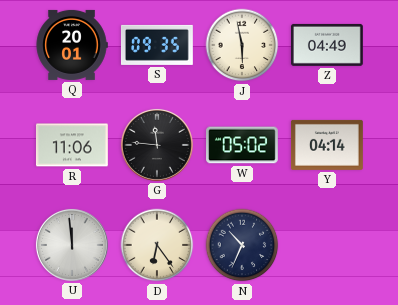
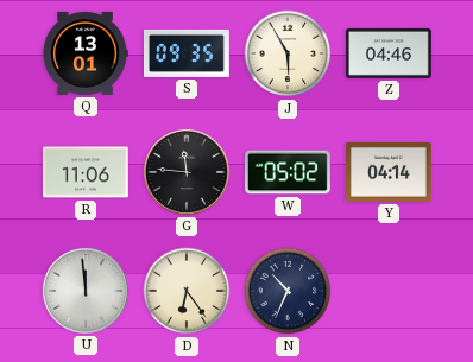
Q: 20:01 -> 13:01 (86, 53)
J: 5:58 -> 5:55 (288, 53)
Z: 04:49 -> 04:46 (389, 53)
